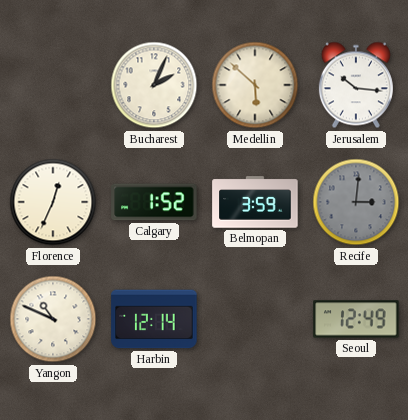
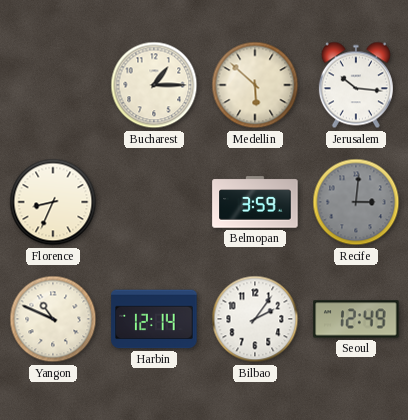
Bucharest: 2:04 -> 1:15 (154, 85)
Florence: 12:34 -> 8:34 (53, 202)
Calgary: 1:52 -> none (154, 202)
Bilbao: none -> 2:06 (255, 319)
